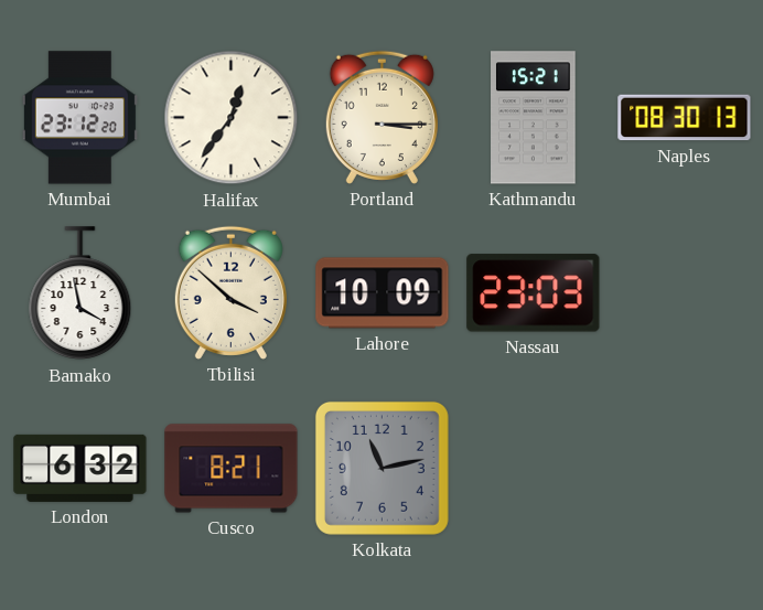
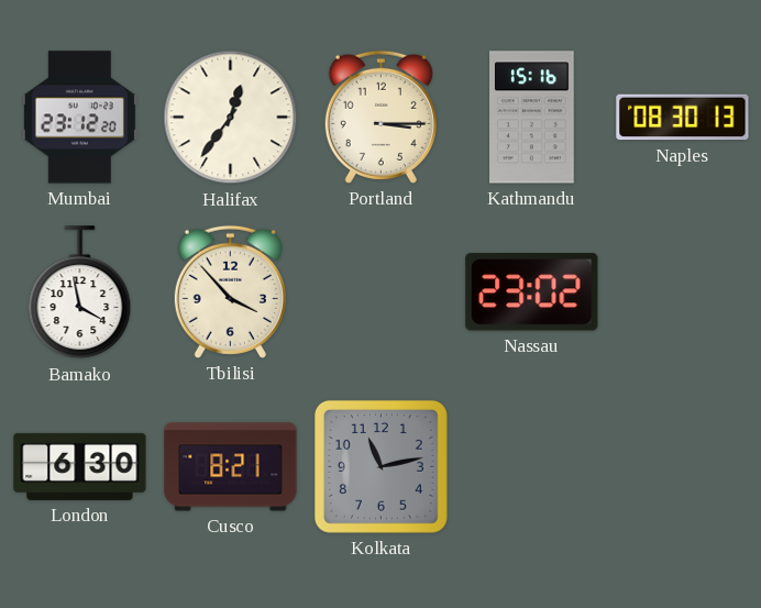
Kathmandu: 15:21 -> 15:16 (532, 118)
Tbilisi: 3:52 -> 3:53 (230, 291)
Lahore: 10:09 -> none (383, 293)
Nassau: 23:03 -> 23:02 (532, 292)
London: 6:32 -> 6:30 (80, 466)
